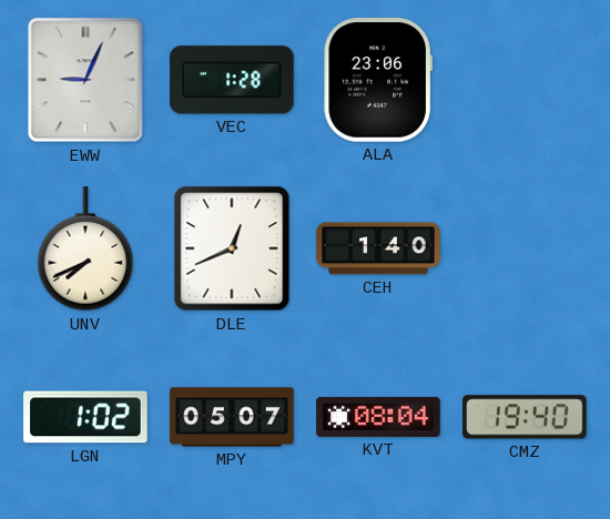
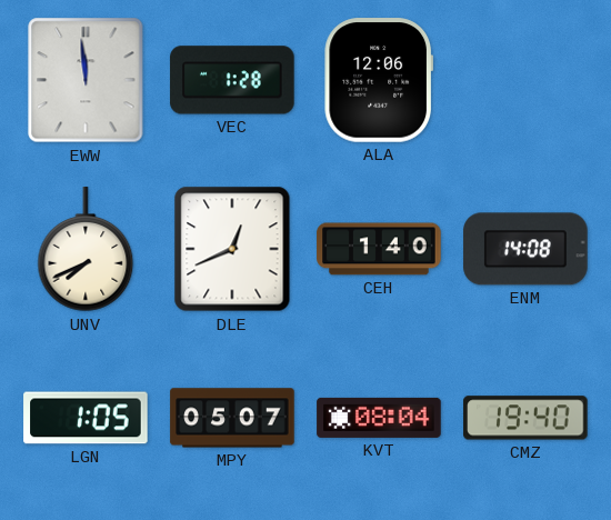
EWW: 9:04 -> 11:59 (86, 80)
ALA: 23:06 -> 12:06 (378, 80)
ENM: none -> 14:08 (525, 249)
LGN: 1:02 -> 1:05 (86, 418)
